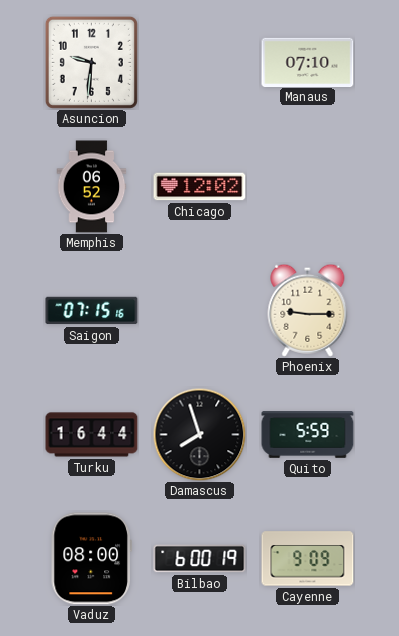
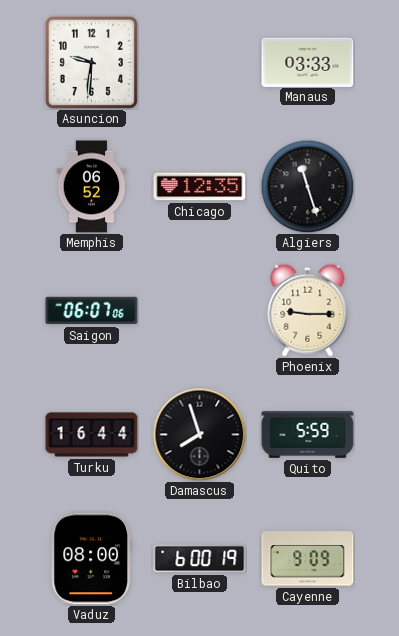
Manaus: 07:10 -> 03:33 (308, 62)
Chicago: 12:02 -> 12:35 (200, 187)
Algiers: none -> 11:27 (307, 186)
Saigon: 07:15 -> 06:07 (92, 311)
